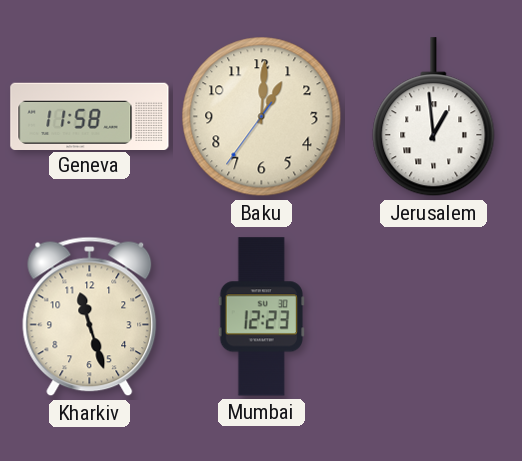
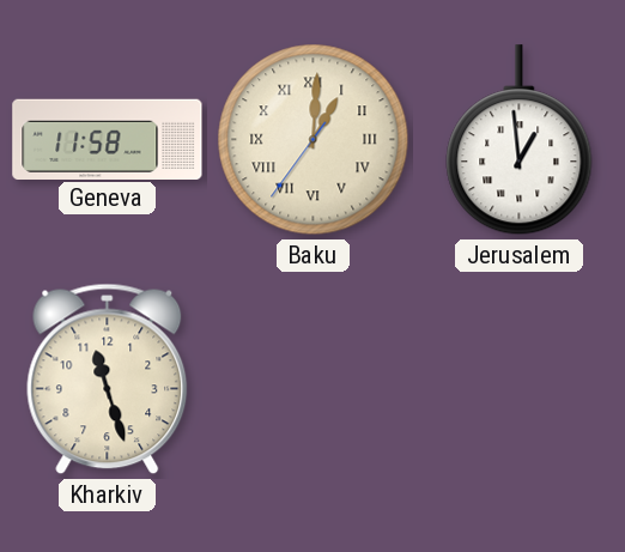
Baku numerals: Arabic -> Roman (314, 140)
Mumbai: 12:23 -> none (261, 317)
